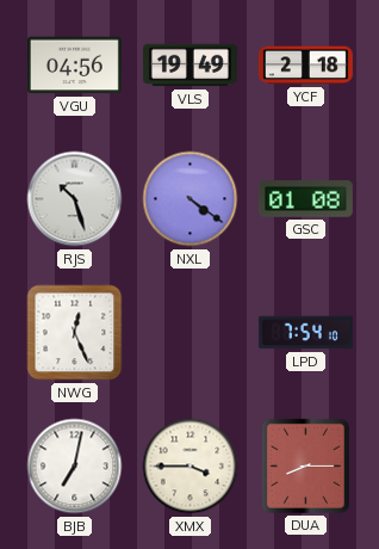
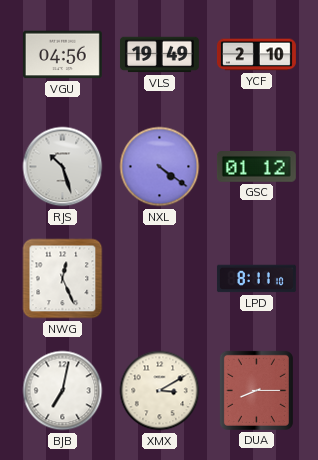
YCF: 2:18 -> 2:10 (256, 55)
GSC: 01:08 -> 01:12 (256, 167)
LPD: 7:54 -> 8:11 (256, 279)
XMX: 3:45 -> 3:10 (160, 391)
